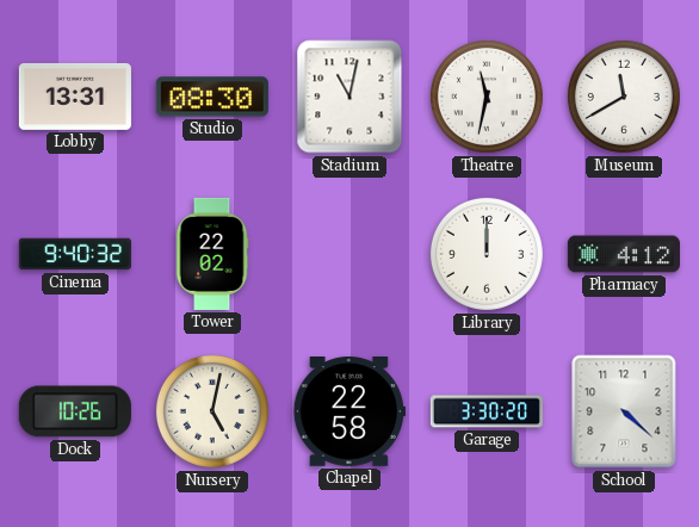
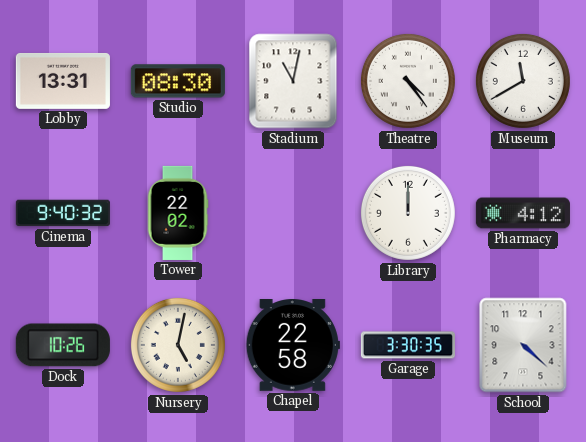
Theatre: 11:32 -> 4:24 (408, 81)
Garage: 3:30:20 -> 3:30:35 (408, 345)
